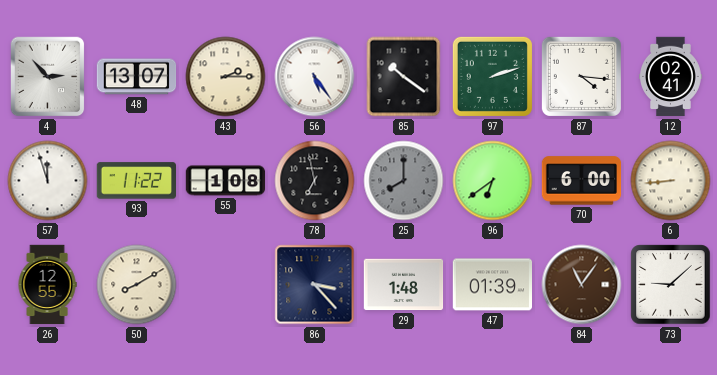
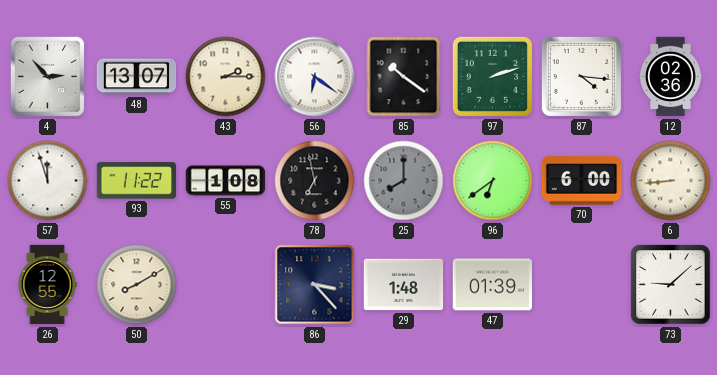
56: 5:24 -> 6:21 (315, 77)
12: 02:41 -> 02:36 (671, 77)
84: 11:06 -> none (582, 285)
